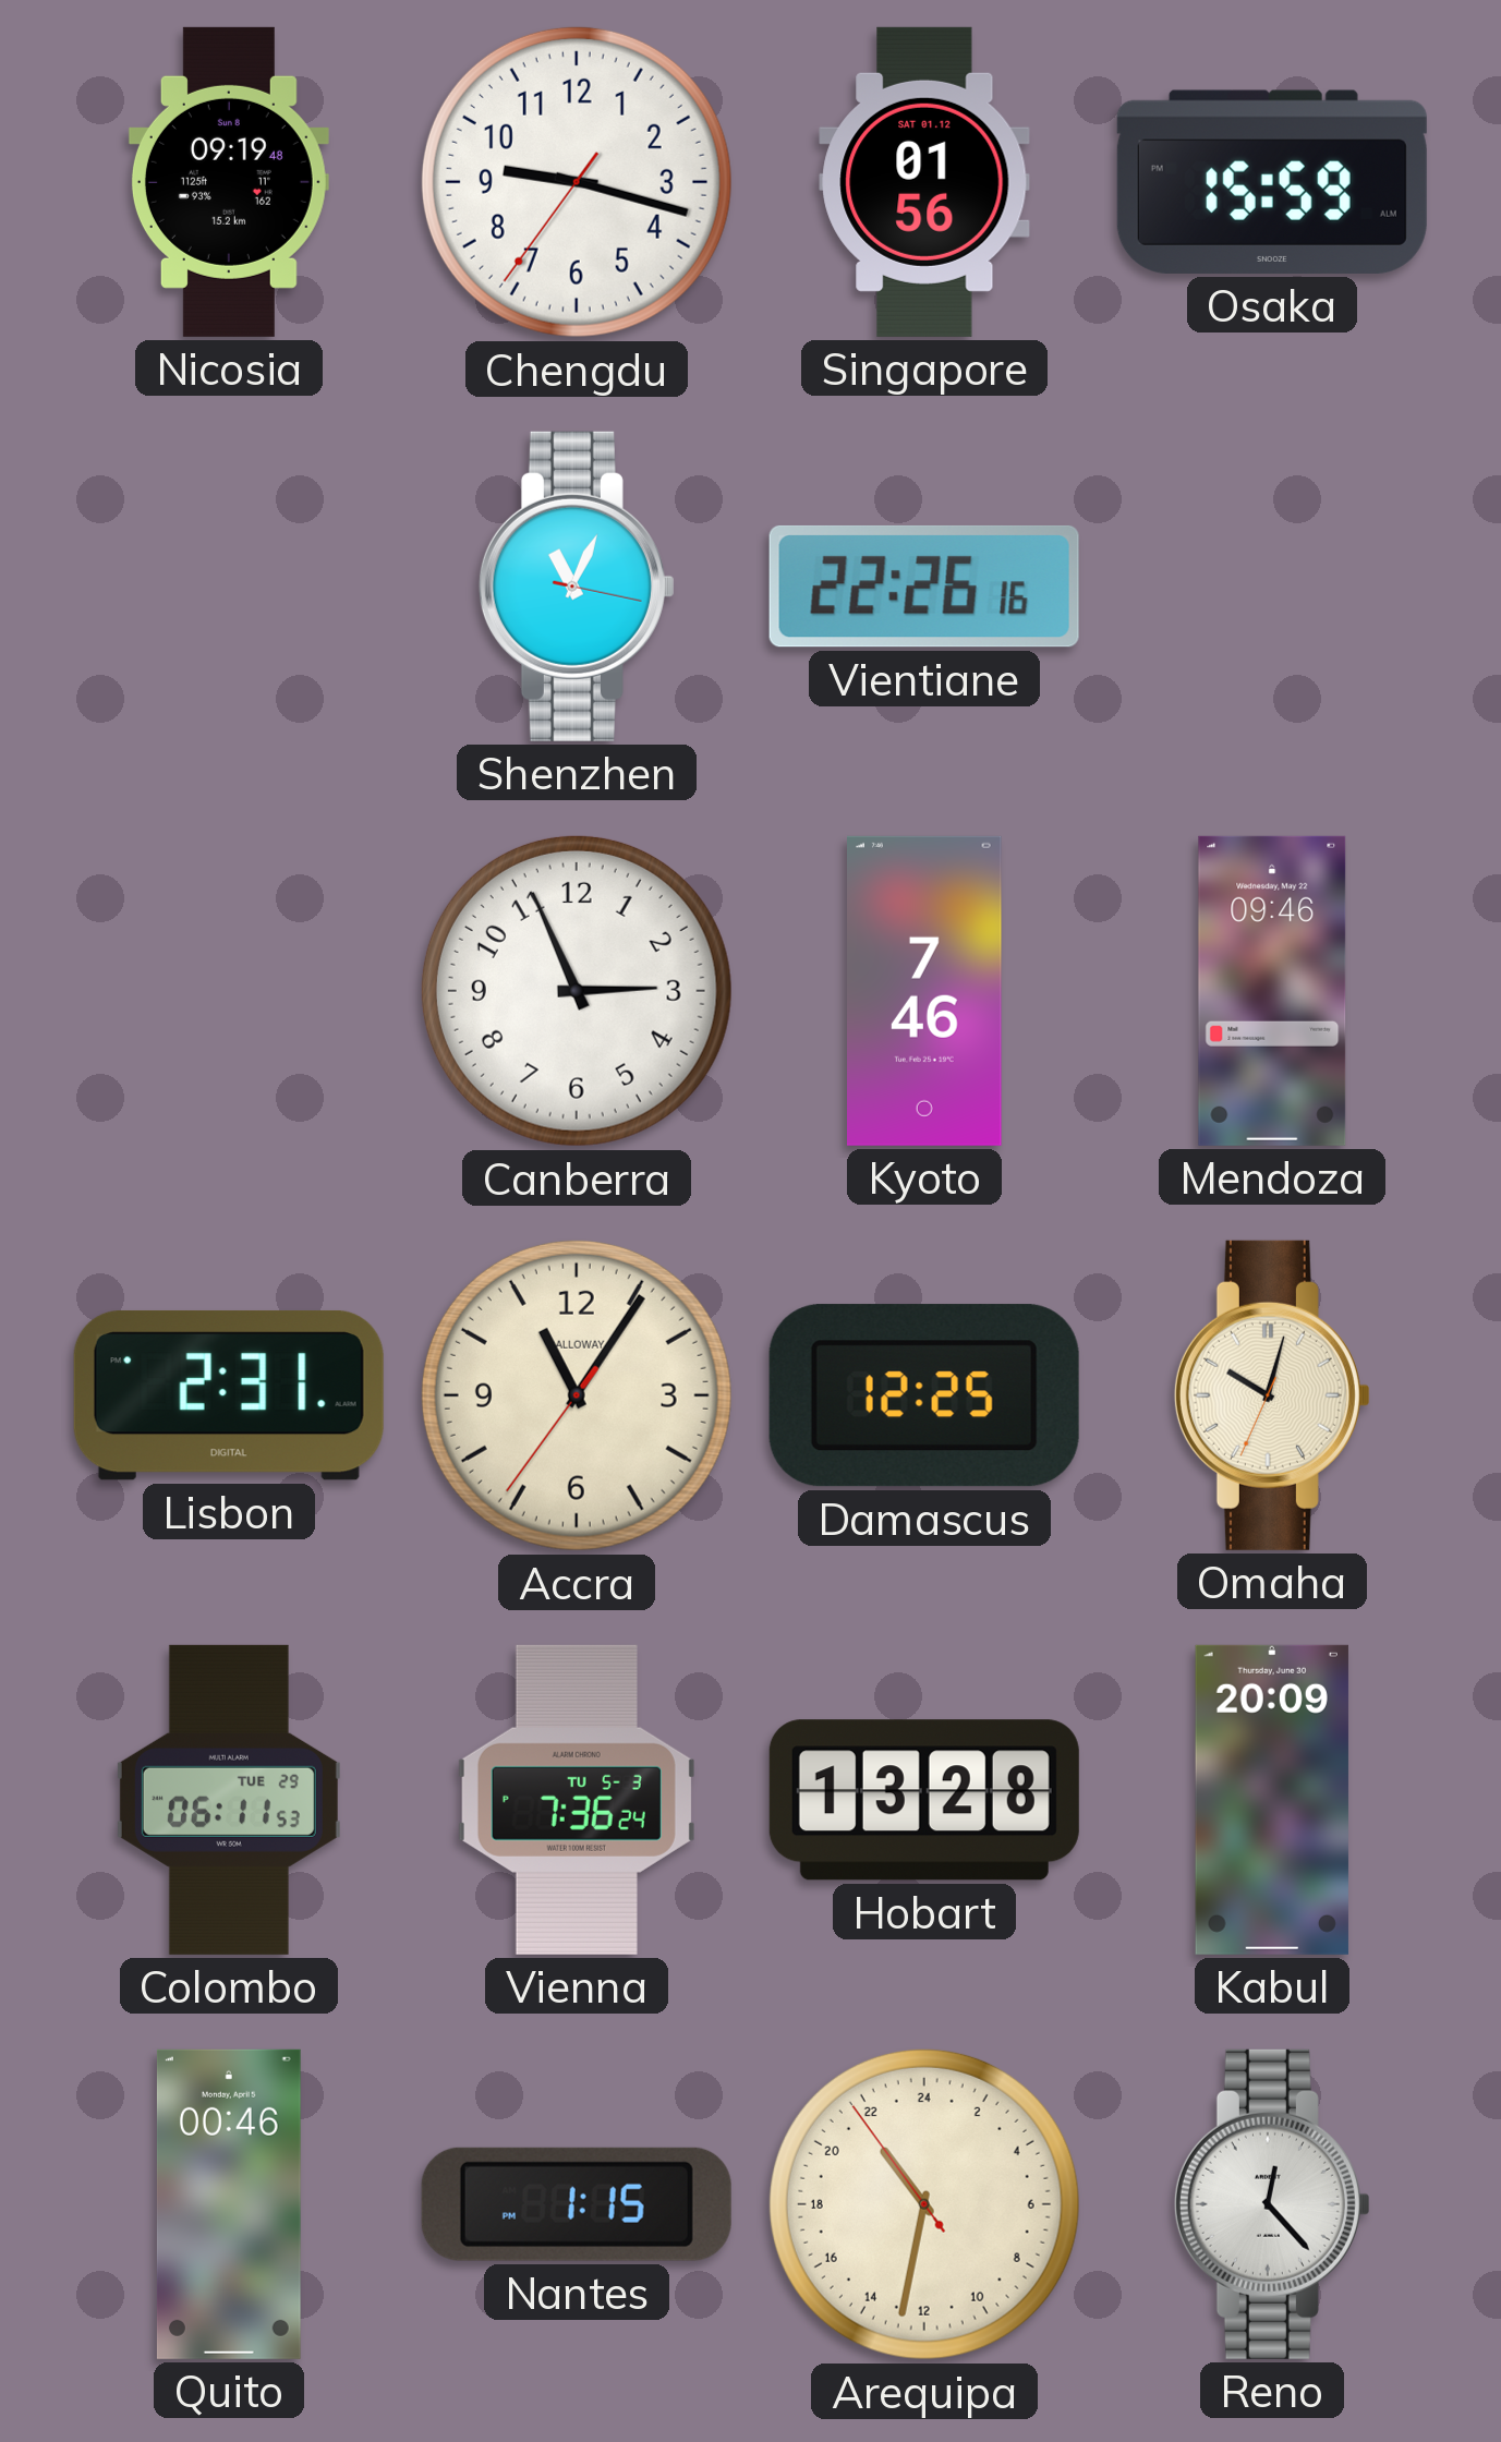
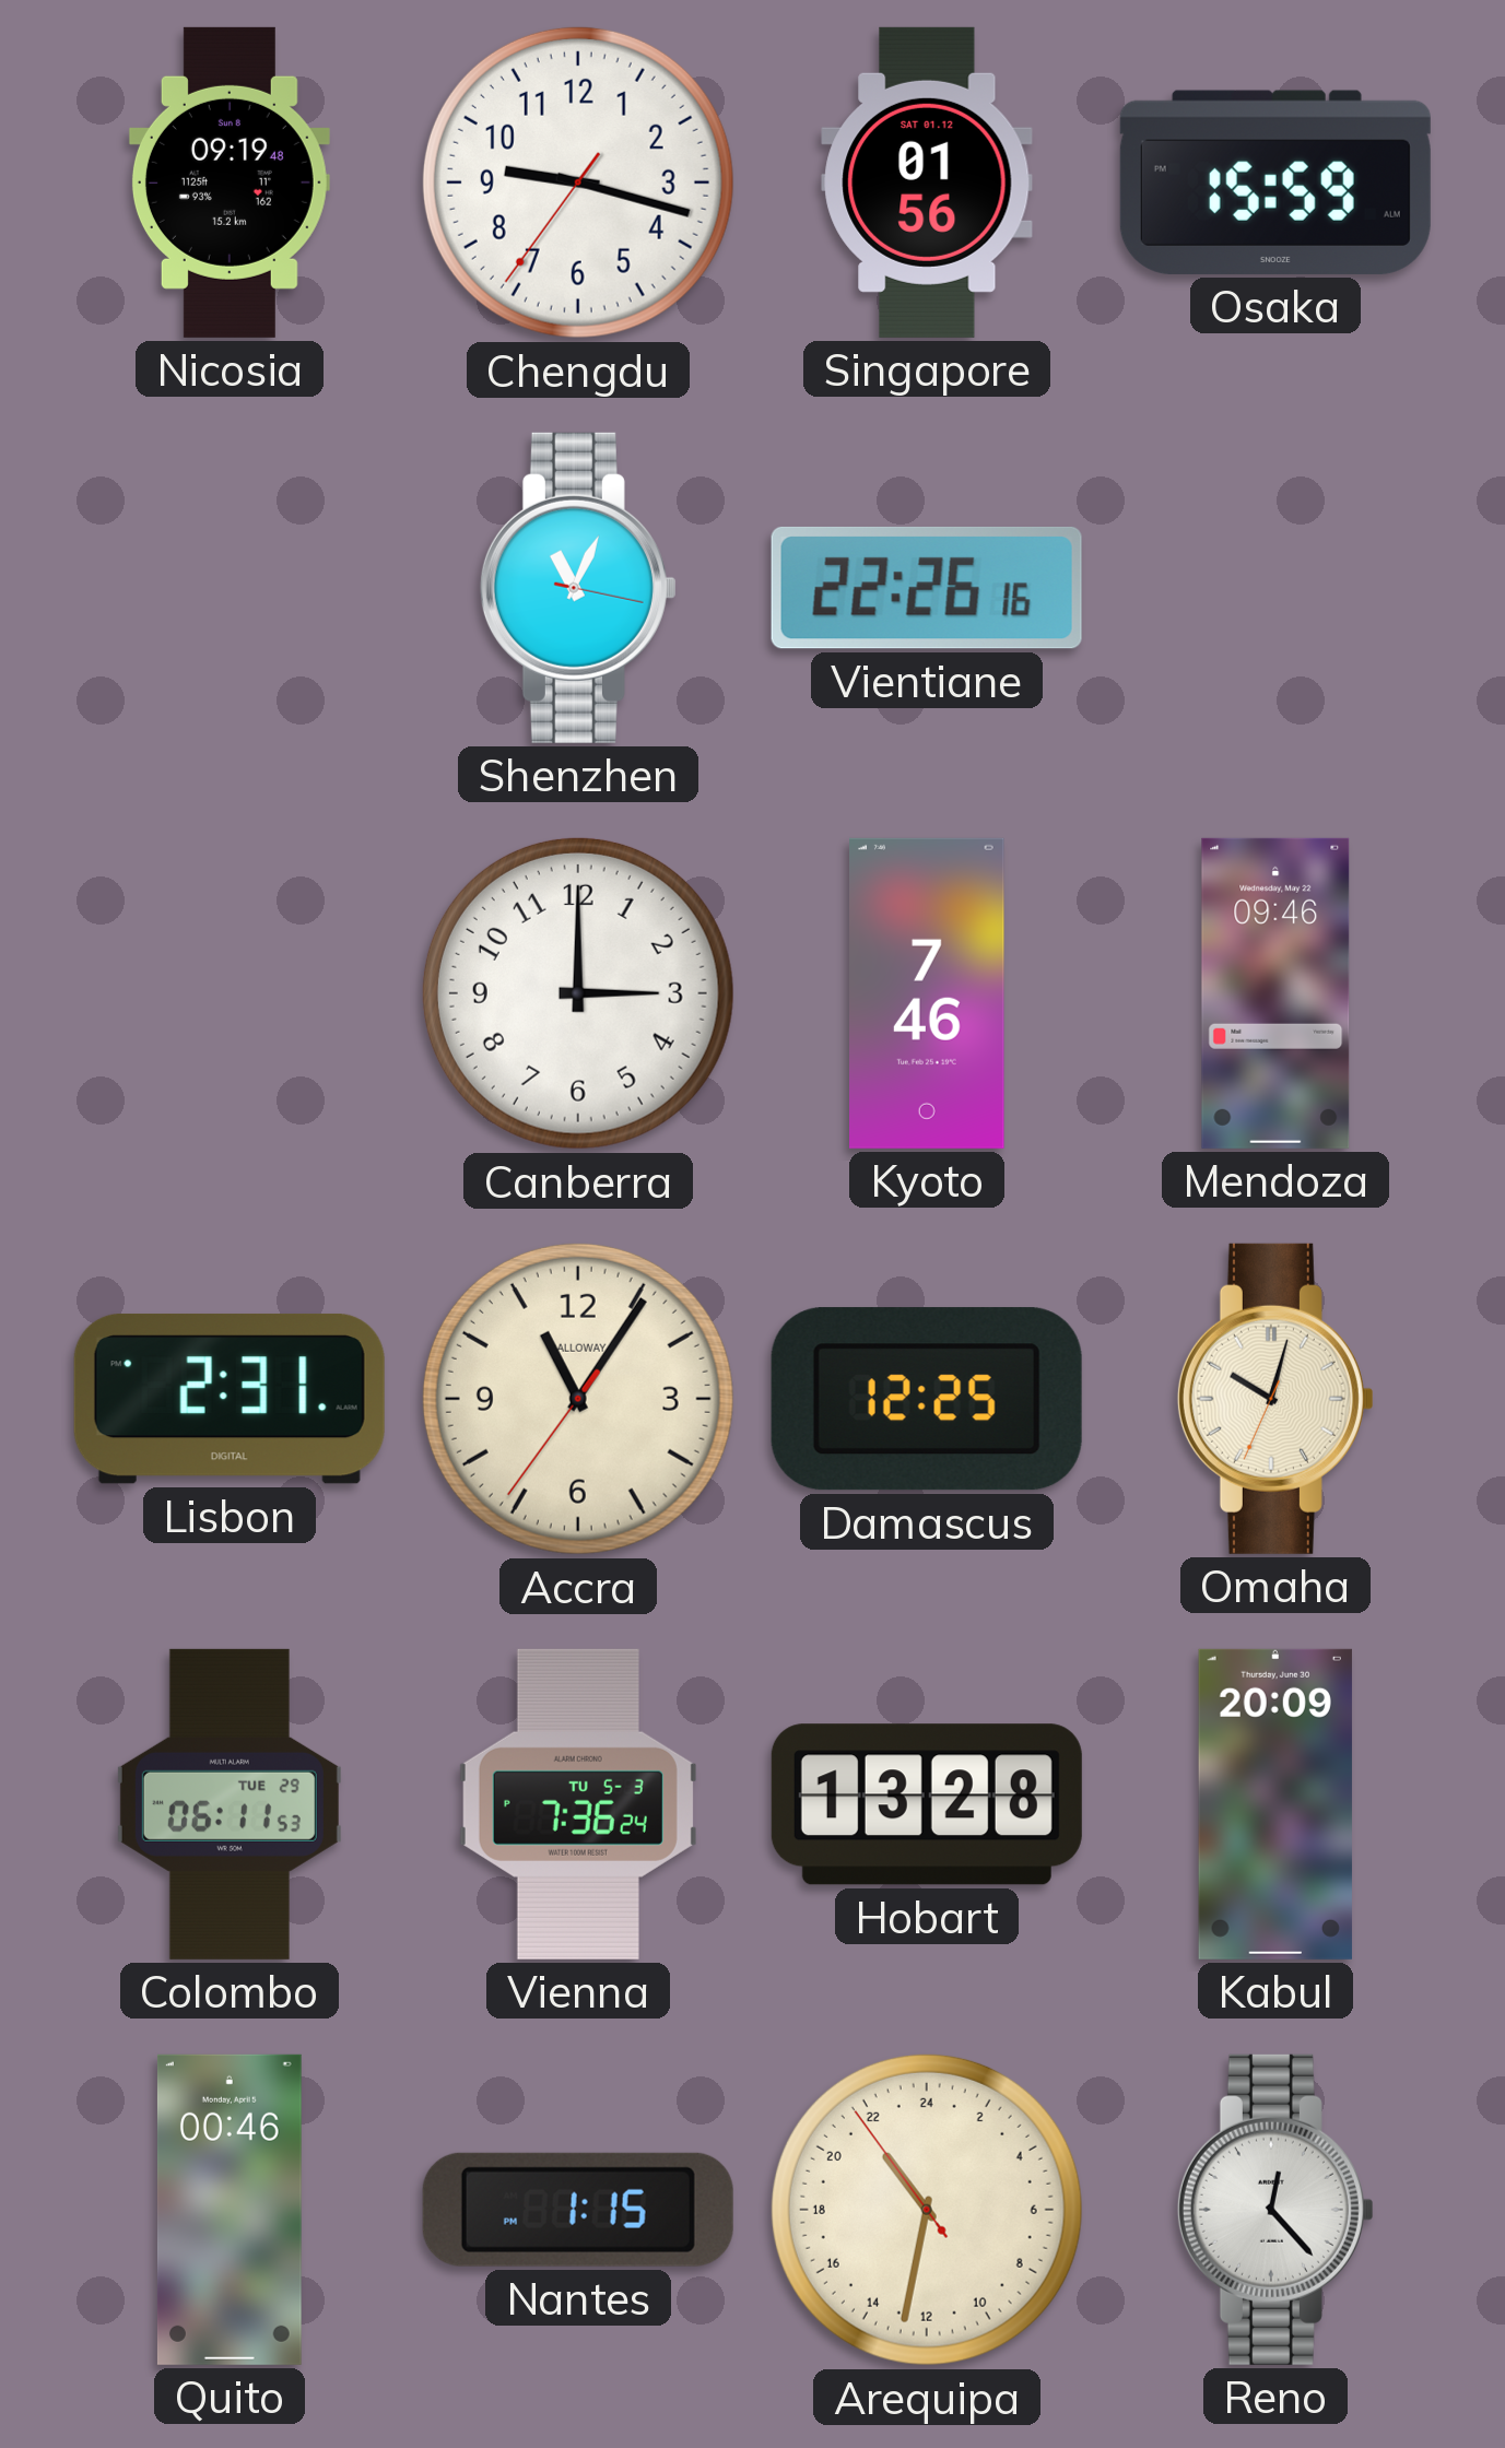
Canberra: 2:56 -> 3:00 (578, 993)
